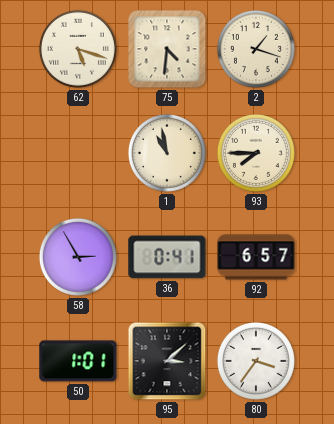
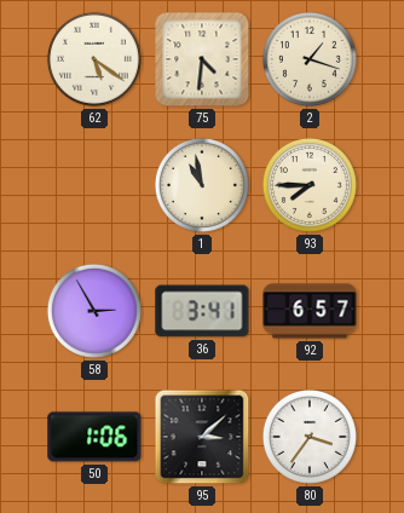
62: 5:18 -> 5:21 (94, 59)
36: 0:41 -> 3:41 (202, 311)
50: 1:01 -> 1:06 (94, 437)
